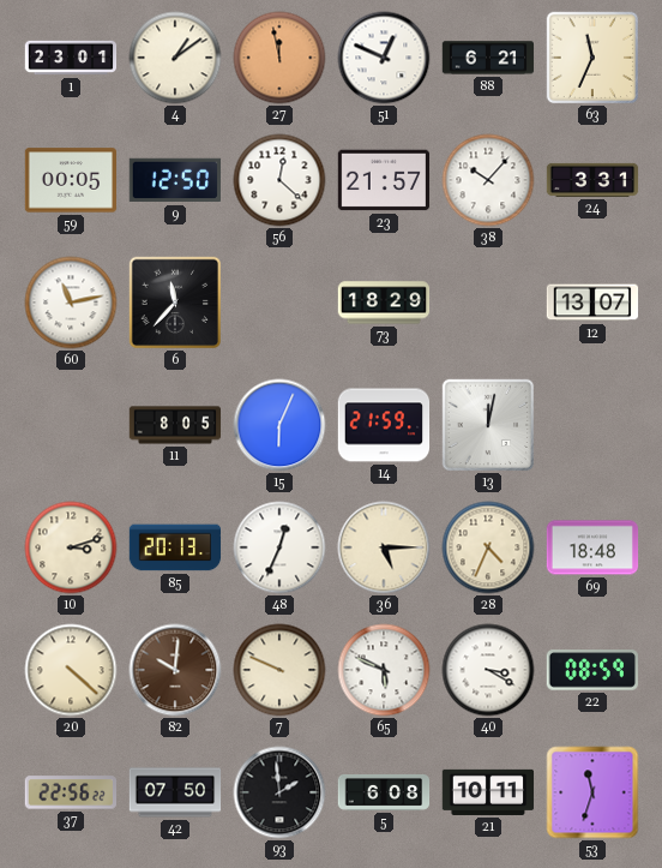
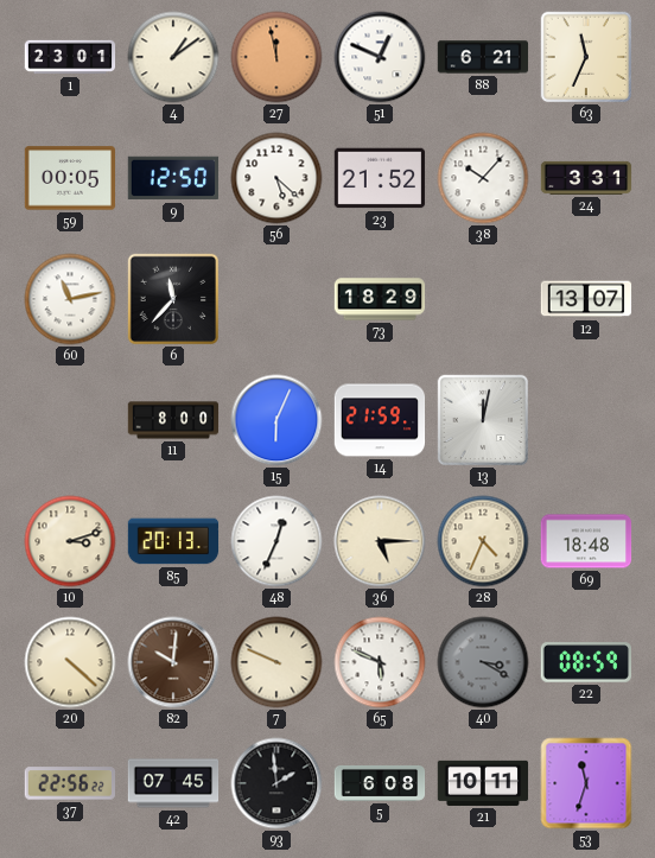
56: 12:22 -> 5:22 (276, 178)
23: 21:57 -> 21:52 (380, 178)
11: 8:05 -> 8:00 (173, 420)
40 dial: white -> grey (483, 662)
42: 07:50 -> 07:45 (173, 783)
